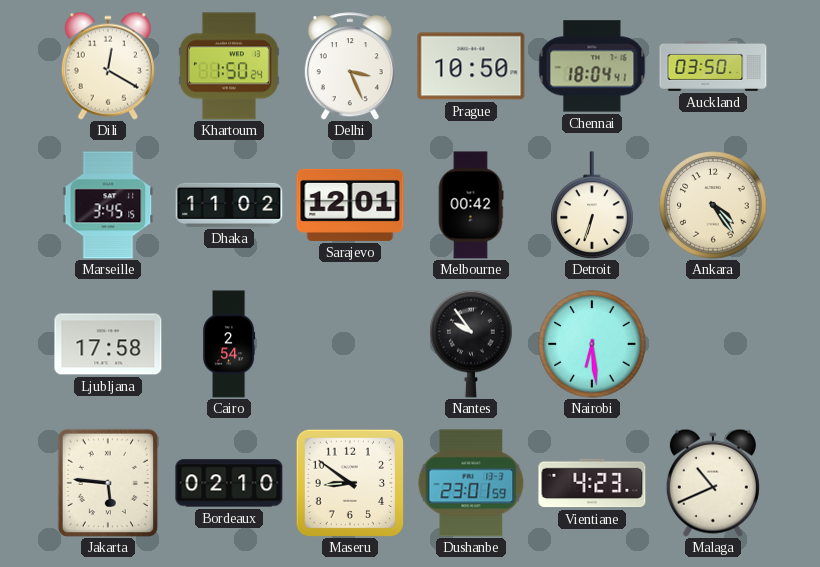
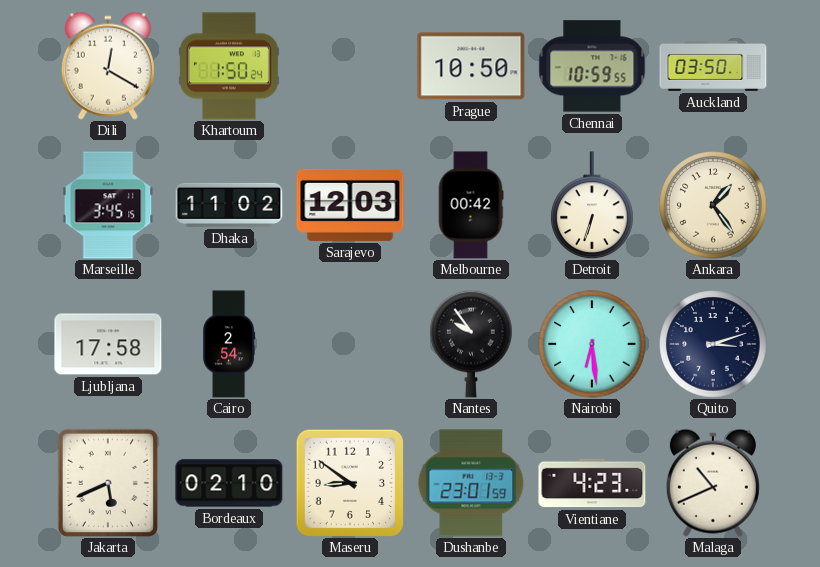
Delhi: 3:26 -> none (350, 66)
Chennai: 18:04 -> 10:59 (592, 66)
Sarajevo: 12:01 -> 12:03 (350, 205)
Ankara: 4:24 -> 1:24 (713, 205)
Quito: none -> 3:12 (713, 344)
Jakarta: 5:46 -> 5:41 (108, 483)
